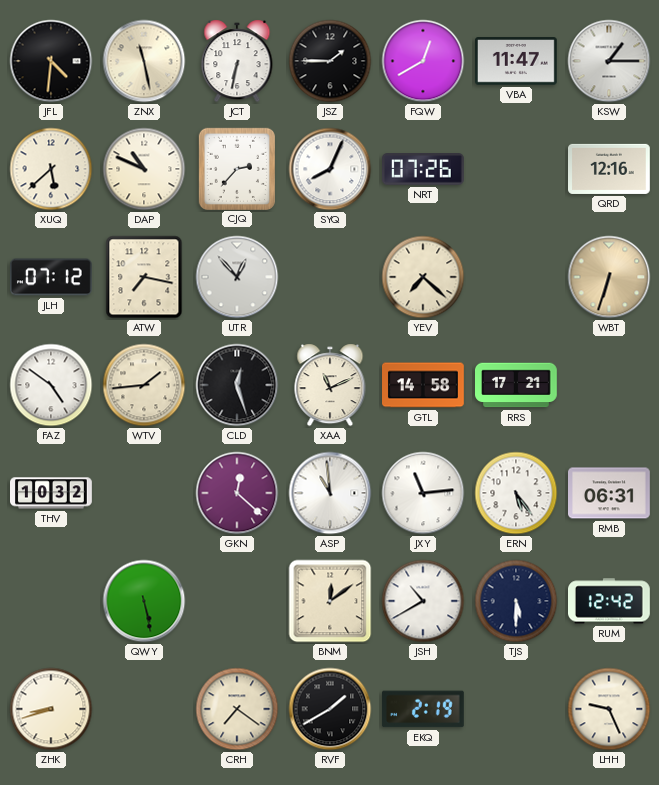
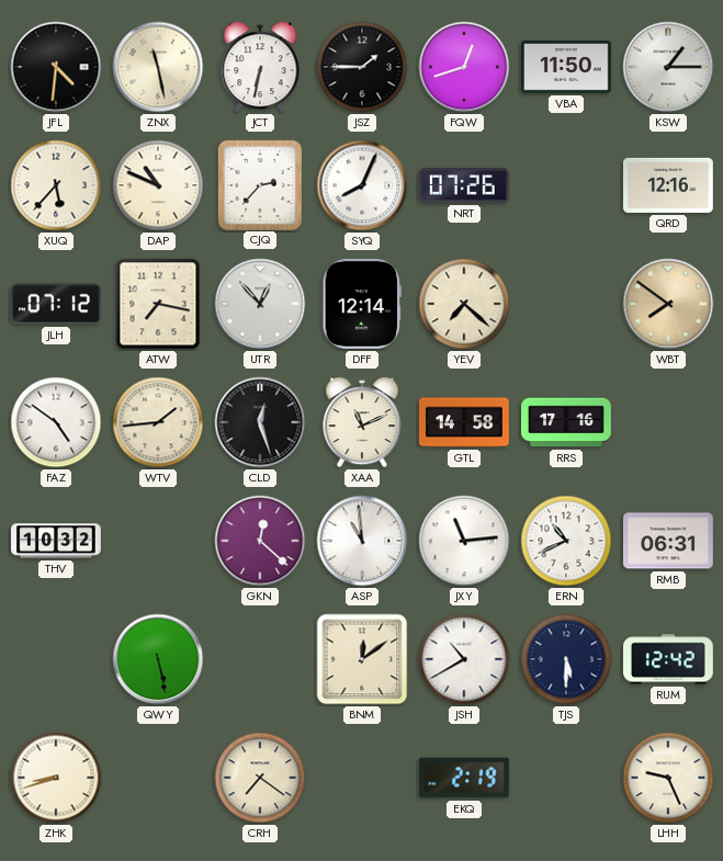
FQW: 12:40 -> 12:42 (464, 67)
VBA: 11:47 -> 11:50 (567, 67)
XUQ: 5:38 -> 5:37 (56, 185)
DFF: none -> 12:14 (361, 304)
WBT: 6:33 -> 7:51 (668, 304)
RRS: 17:21 -> 17:16 (567, 422)
ERN: 5:24 -> 10:41 (566, 541)
RVF: 1:40 -> none (330, 709)
